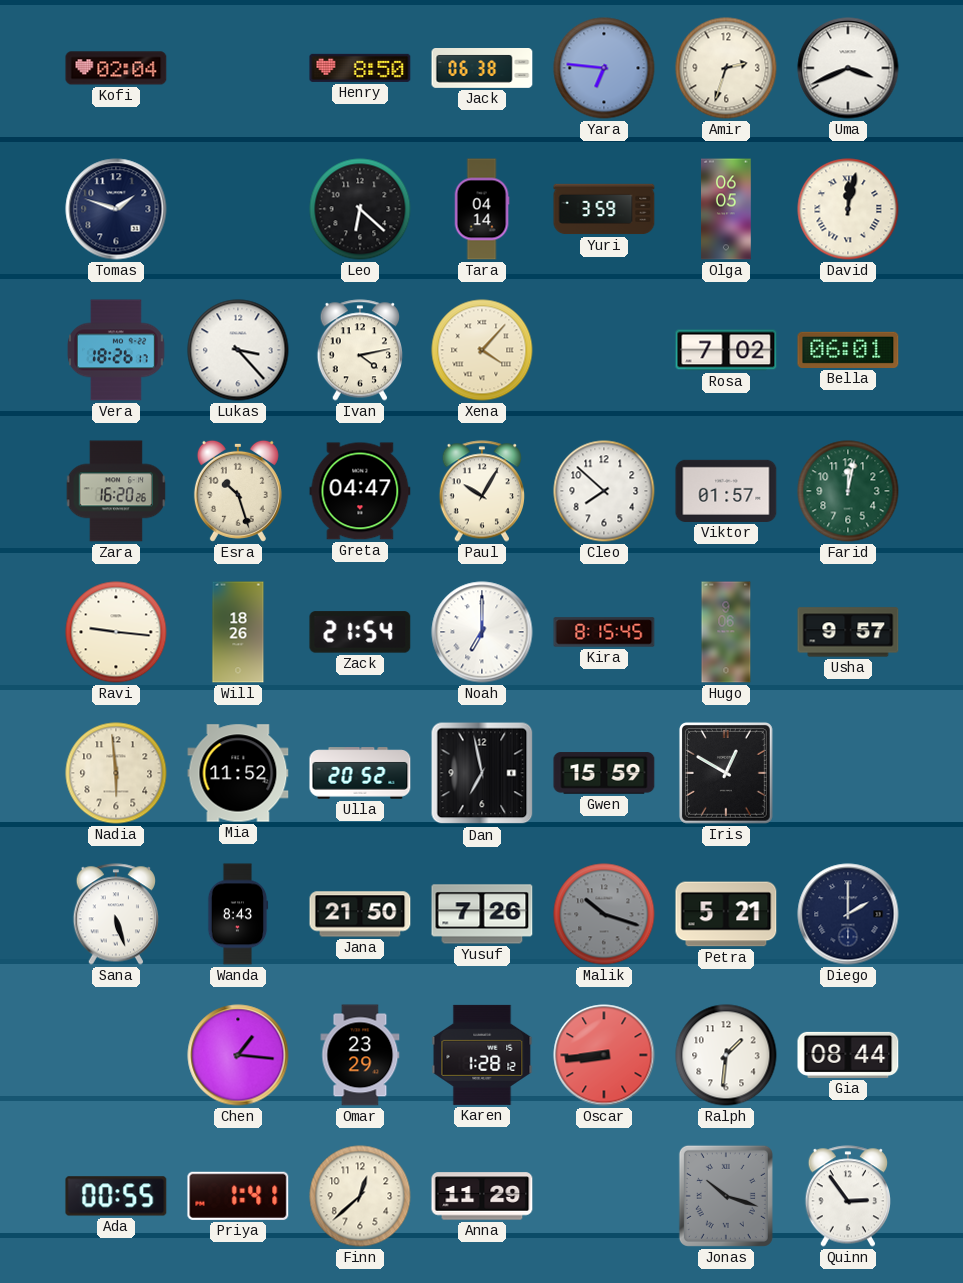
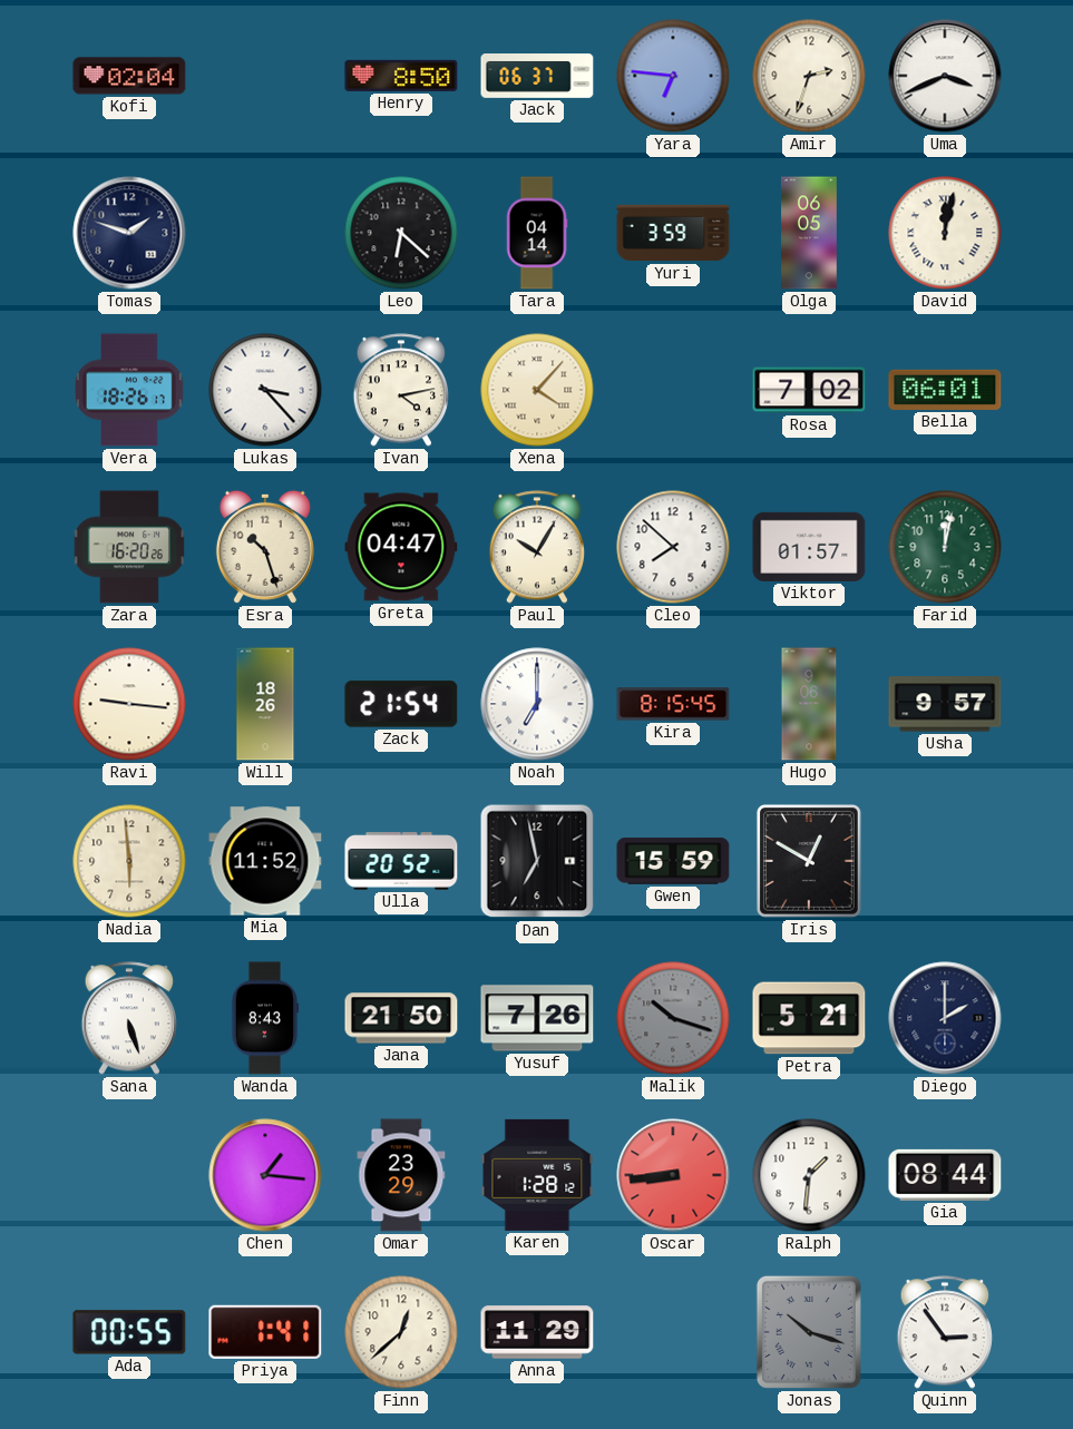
Jack: 06:38 -> 06:37 (537, 77)
